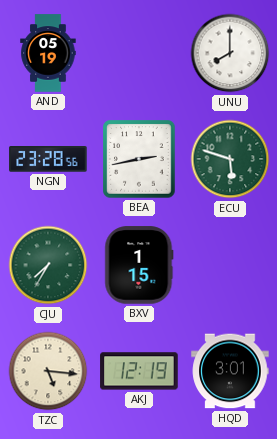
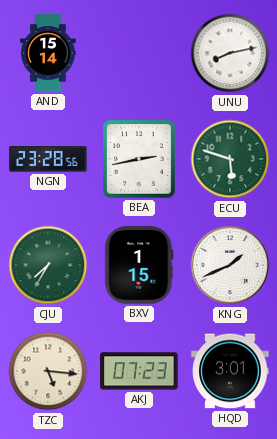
AND: 05:19 -> 15:14 (48, 53)
UNU: 8:00 -> 8:13 (230, 53)
KNG: none -> 1:41 (230, 265)
AKJ: 12:19 -> 07:23 (139, 371)
